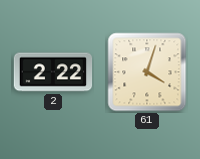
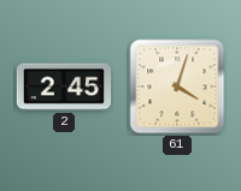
2: 2:22 -> 2:45 (64, 86)
